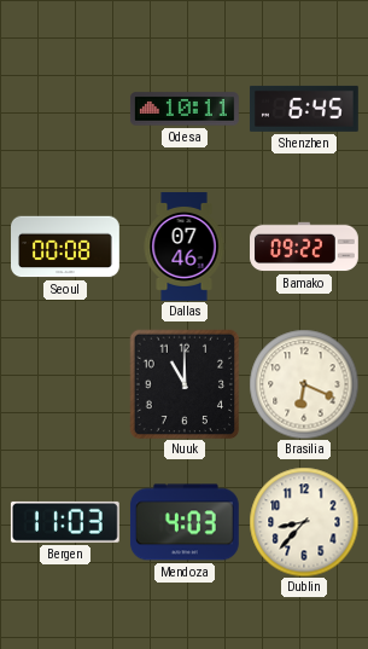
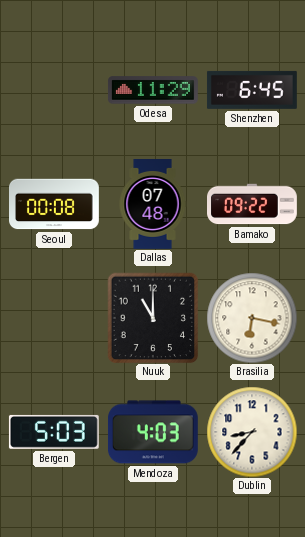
Odesa: 10:11 -> 11:29 (153, 90)
Dallas: 07:46 -> 07:48 (153, 205)
Brasilia: 6:19 -> 6:17 (252, 318)
Bergen: 11:03 -> 5:03 (54, 432)
